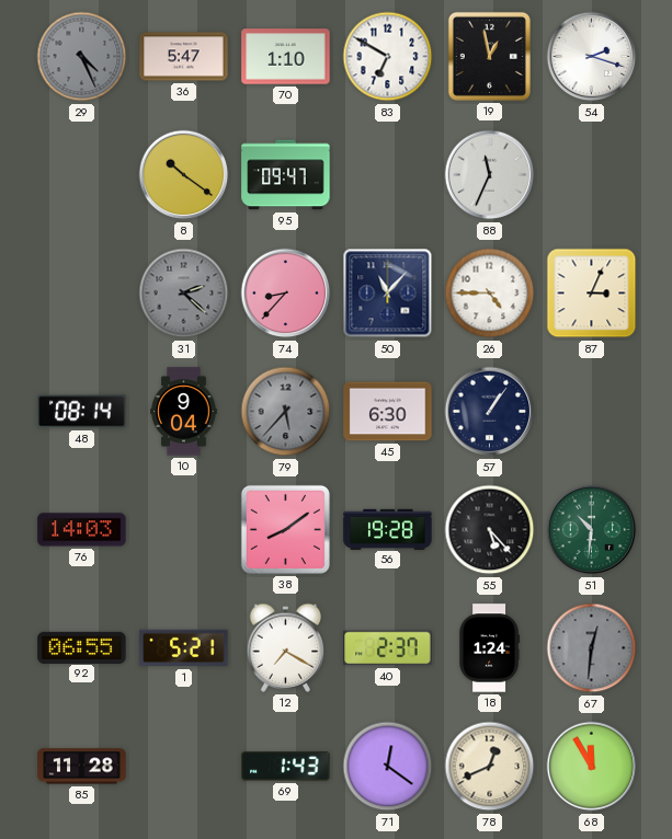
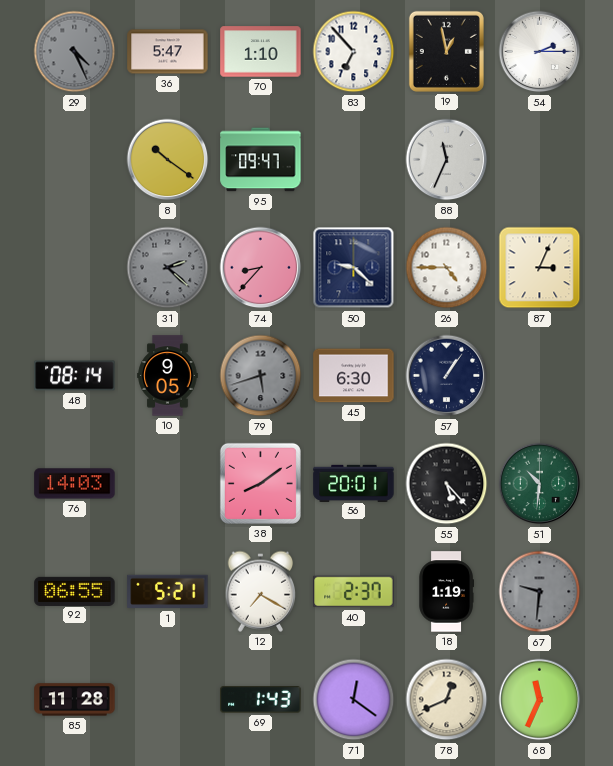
83: 6:50 -> 6:53 (354, 52)
54: 2:18 -> 2:15 (540, 52)
50: 11:07 -> 9:22 (354, 268)
10: 9:04 -> 9:05 (168, 376)
79: 5:37 -> 5:42 (261, 376)
56: 19:28 -> 20:01 (354, 483)
18: 1:24 -> 1:19 (446, 592)
67: 12:31 -> 9:31 (540, 592)
68: 11:55 -> 11:34 (540, 700)
